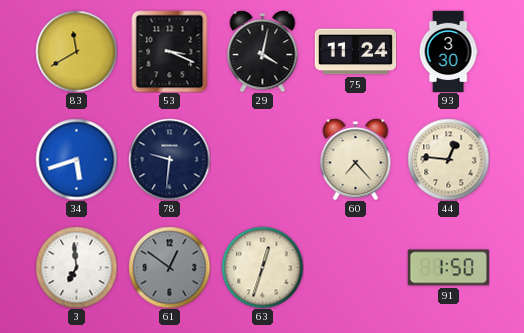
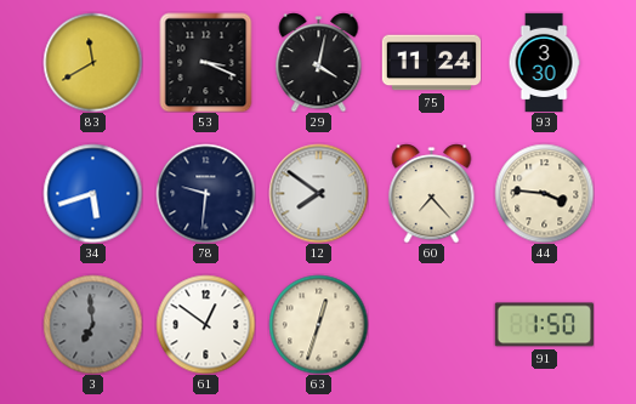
12: none -> 7:51 (318, 193)
44: 12:46 -> 3:46 (544, 193)
3 dial: white -> grey (92, 324)
61 dial: grey -> white (205, 324)
